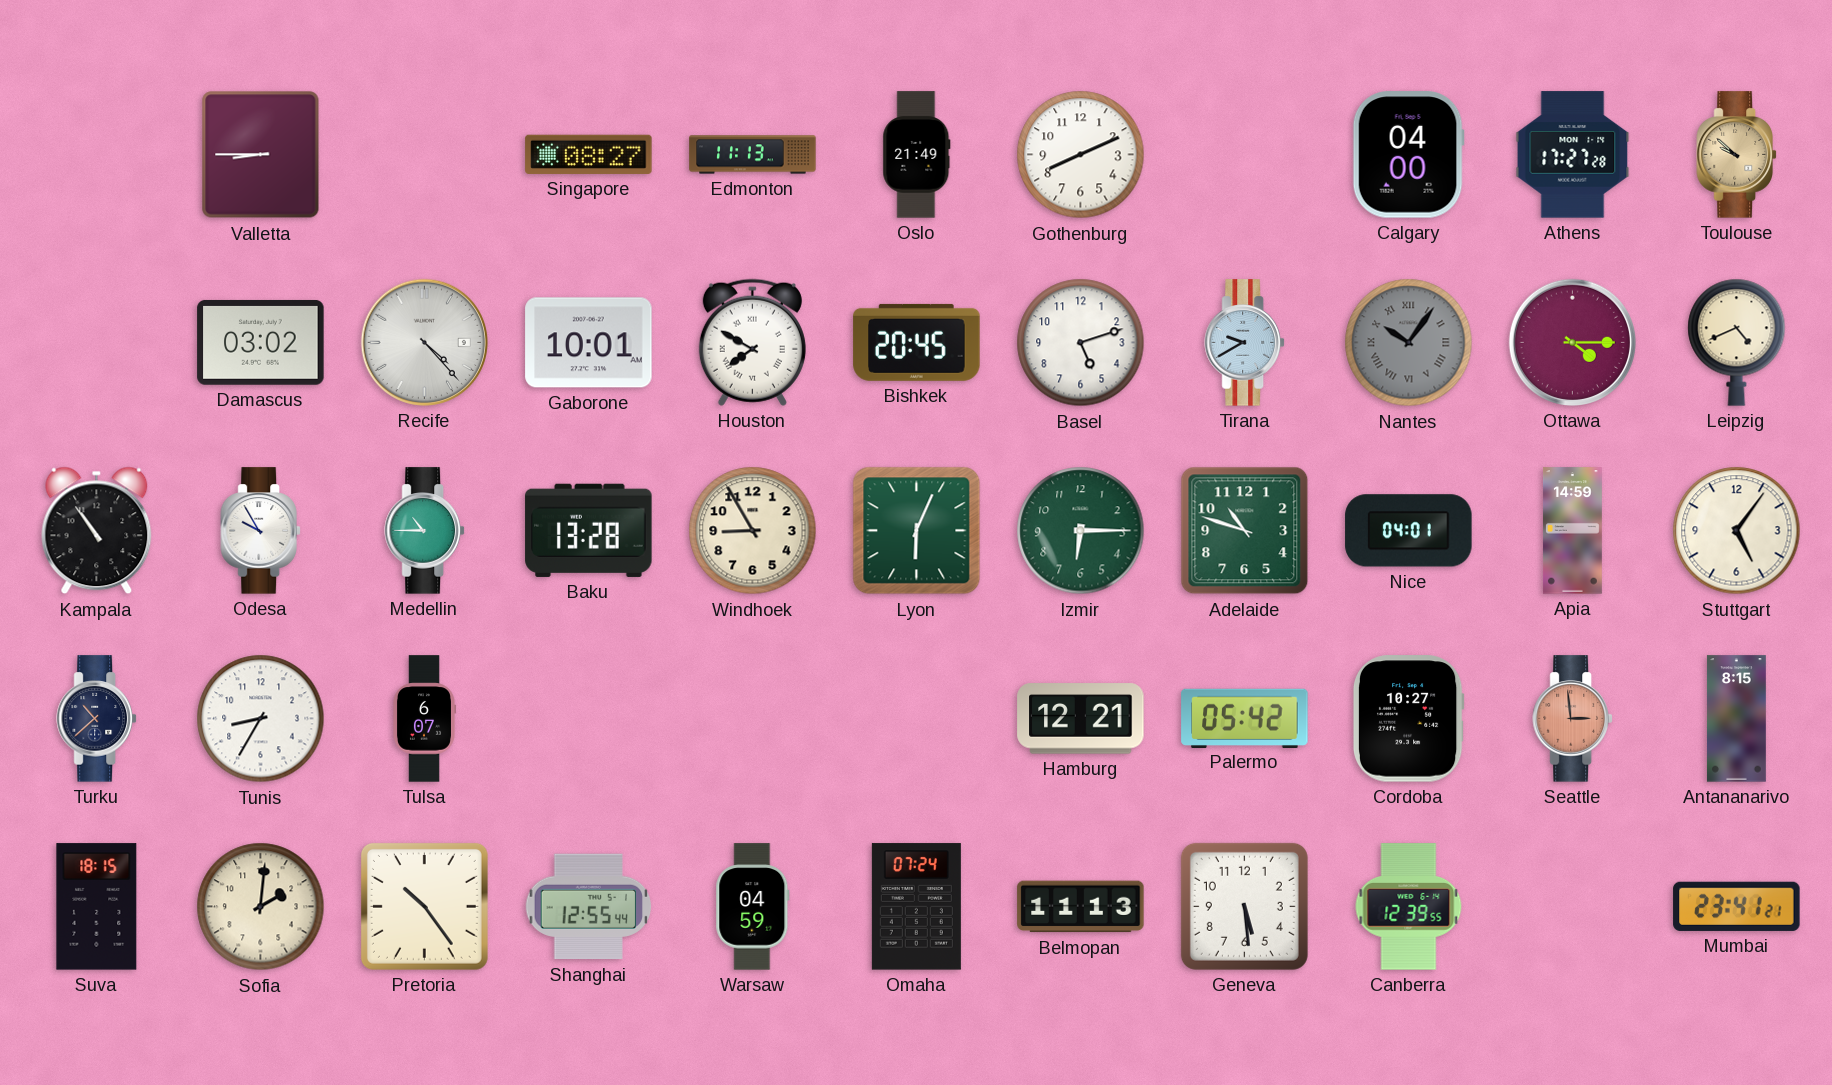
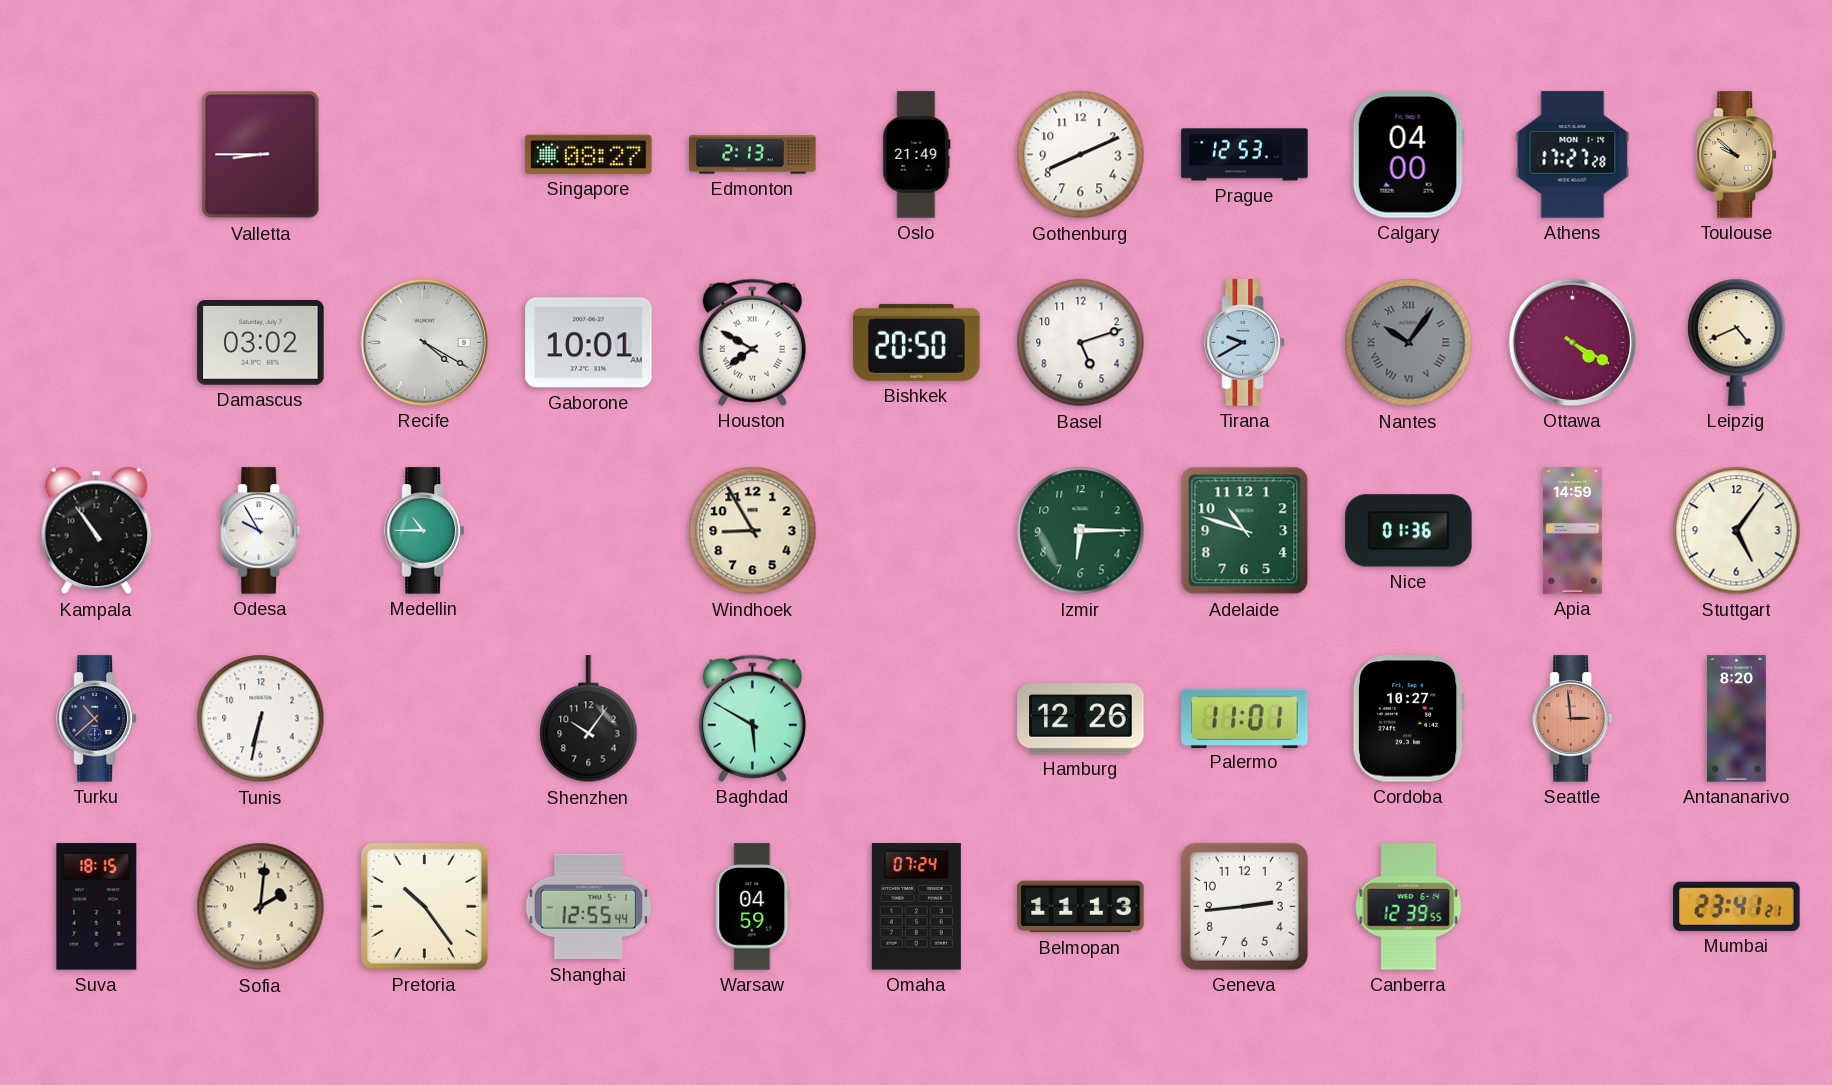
Edmonton: 11:13 -> 2:13 (753, 155)
Prague: none -> 12:53 (1245, 155)
Recife: 4:23 -> 4:20 (424, 342)
Bishkek: 20:45 -> 20:50 (917, 342)
Ottawa: 4:15 -> 4:20 (1572, 342)
Baku: 13:28 -> none (589, 530)
Lyon: 6:04 -> none (917, 531)
Nice: 04:01 -> 01:36 (1409, 531)
Tunis: 8:35 -> 6:32 (261, 719)
Tulsa: 6:07 -> none (424, 719)
Shenzhen: none -> 10:06 (589, 719)
Baghdad: none -> 5:50 (752, 718)
Hamburg: 12:21 -> 12:26 (1081, 719)
Palermo: 05:42 -> 11:01 (1245, 718)
Antananarivo: 8:15 -> 8:20 (1736, 719)
Geneva: 5:29 -> 2:44 (1244, 906)
